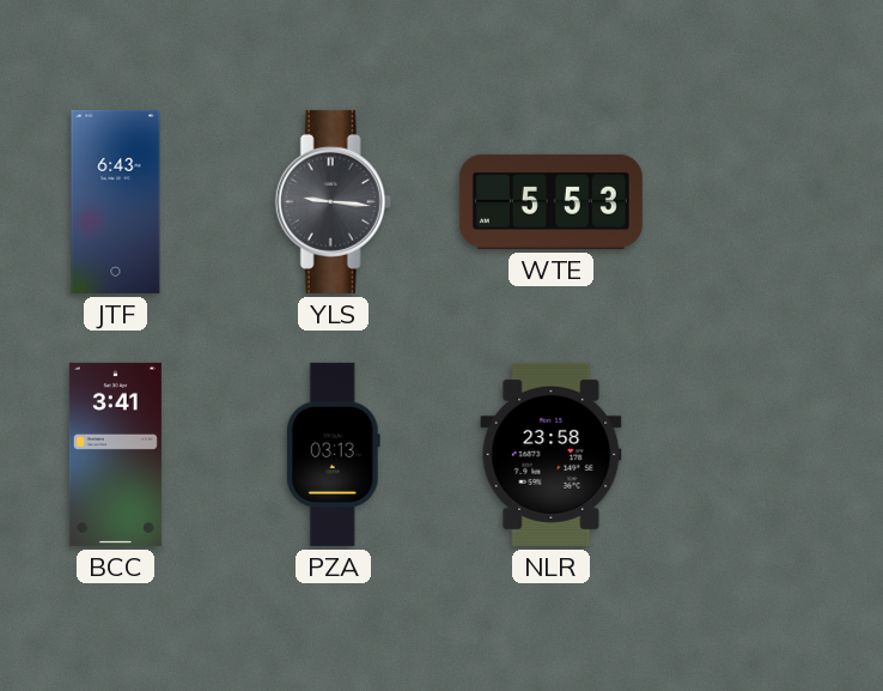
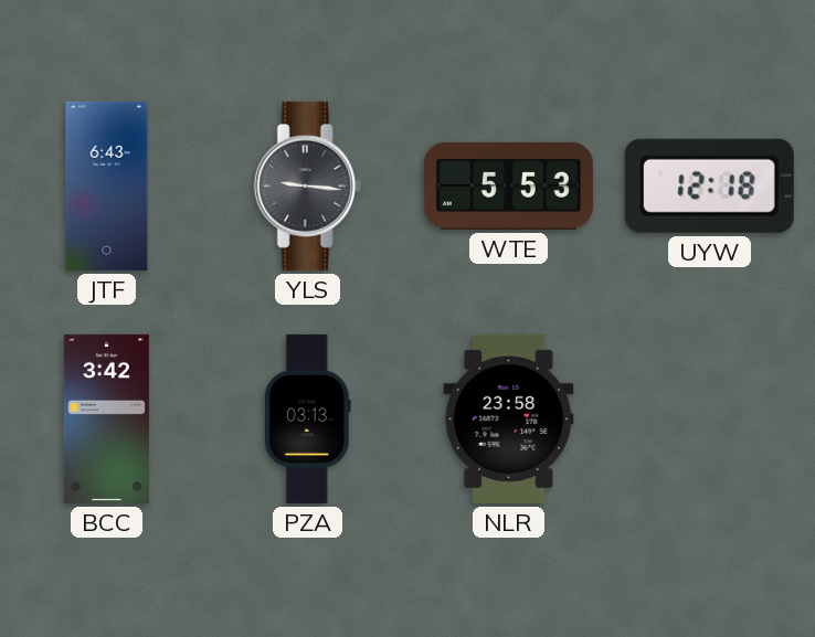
UYW: none -> 12:18 (709, 185)
BCC: 3:41 -> 3:42 (106, 418)
